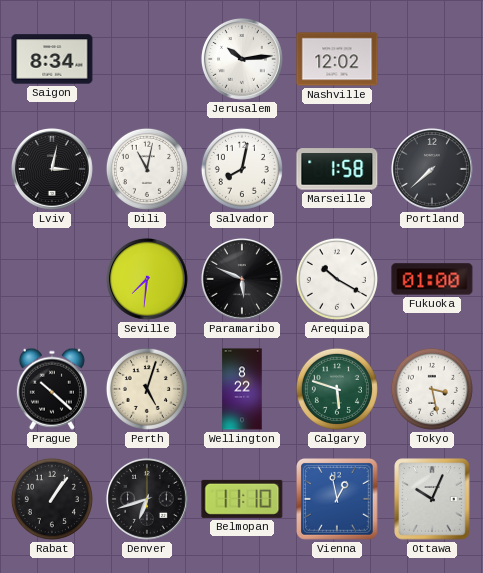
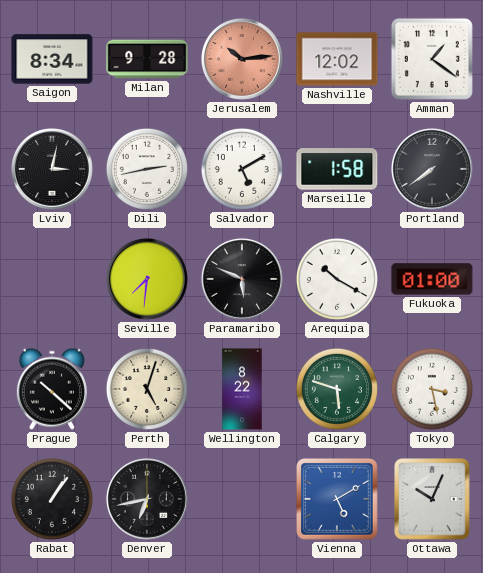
Milan: none -> 9:28 (147, 59)
Jerusalem dial: white -> salmon (242, 59)
Amman: none -> 1:21 (432, 59)
Dili: 11:02 -> 2:43 (147, 169)
Salvador: 8:02 -> 5:10 (242, 169)
Portland: 7:38 -> 7:39 (432, 169)
Denver: 6:42 -> 6:43 (147, 499)
Belmopan: 11:10 -> none (242, 499)
Vienna: 12:58 -> 5:10 (338, 500)
